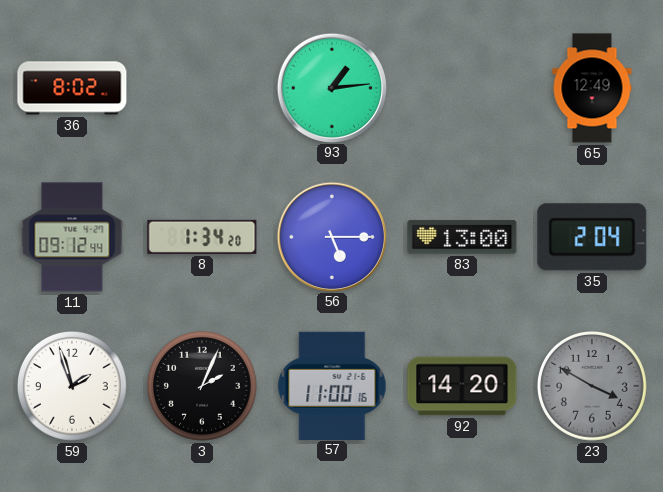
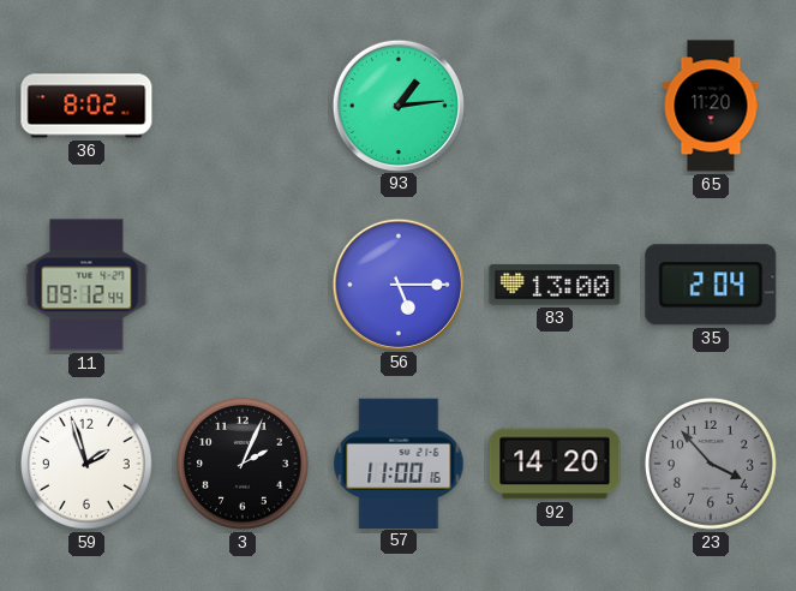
65: 12:49 -> 11:20 (711, 106)
8: 1:34 -> none (202, 237)
23: 3:50 -> 3:53 (712, 465)
